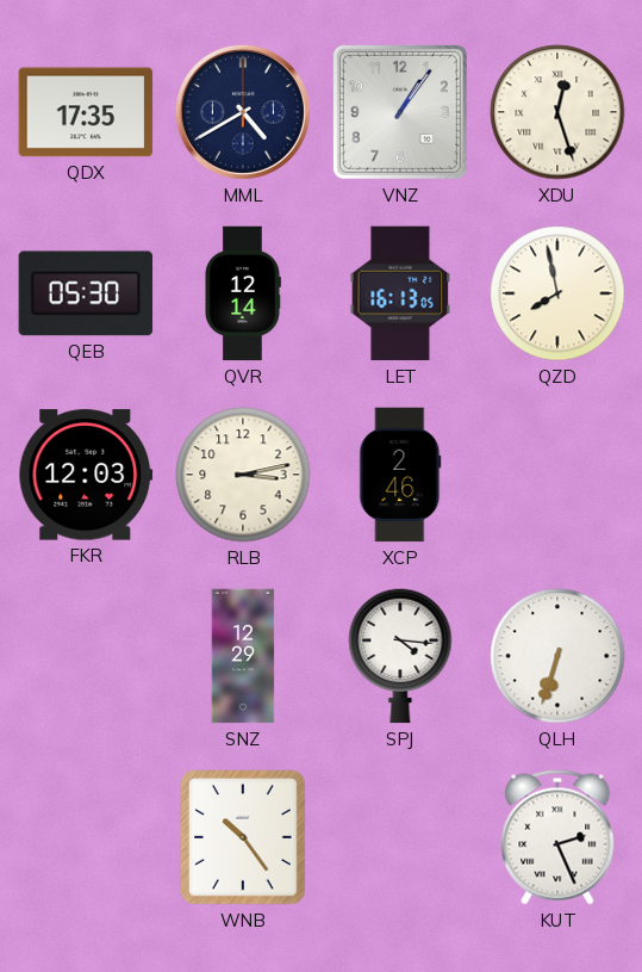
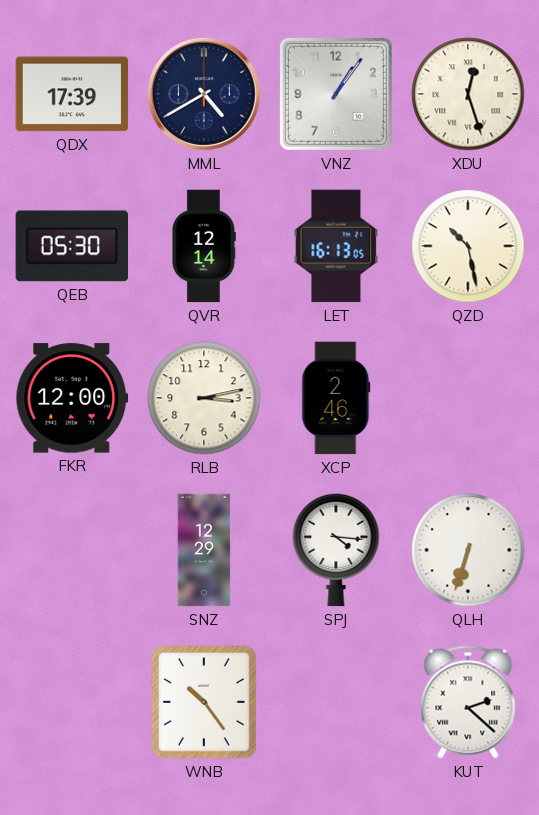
QDX: 17:35 -> 17:39 (72, 94)
QZD: 7:58 -> 10:28 (468, 246)
FKR: 12:03 -> 12:00 (72, 398)
KUT: 2:26 -> 2:22 (468, 702)
